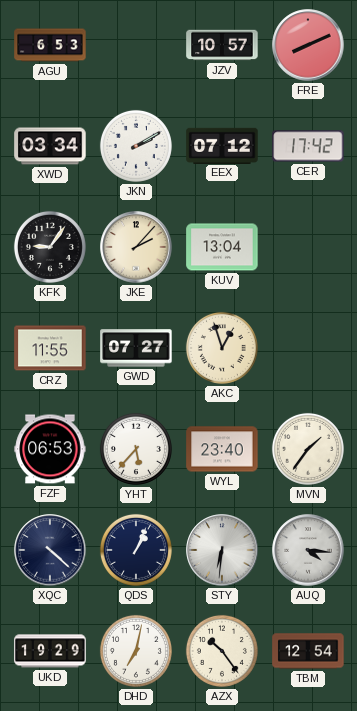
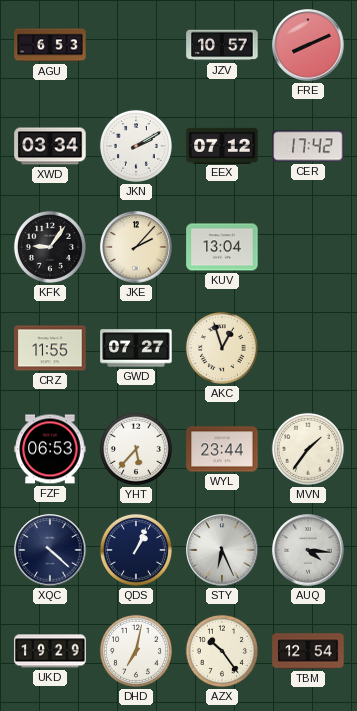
WYL: 23:40 -> 23:44 (222, 449)
STY: 6:31 -> 6:26 (222, 550)
